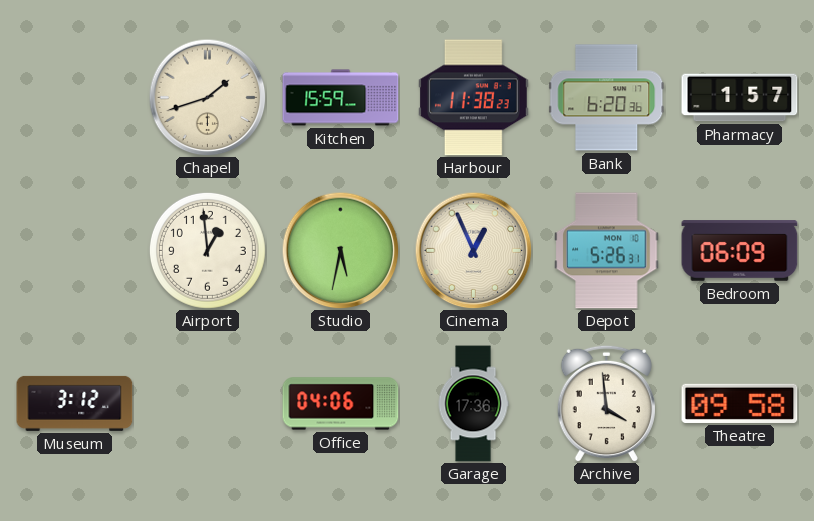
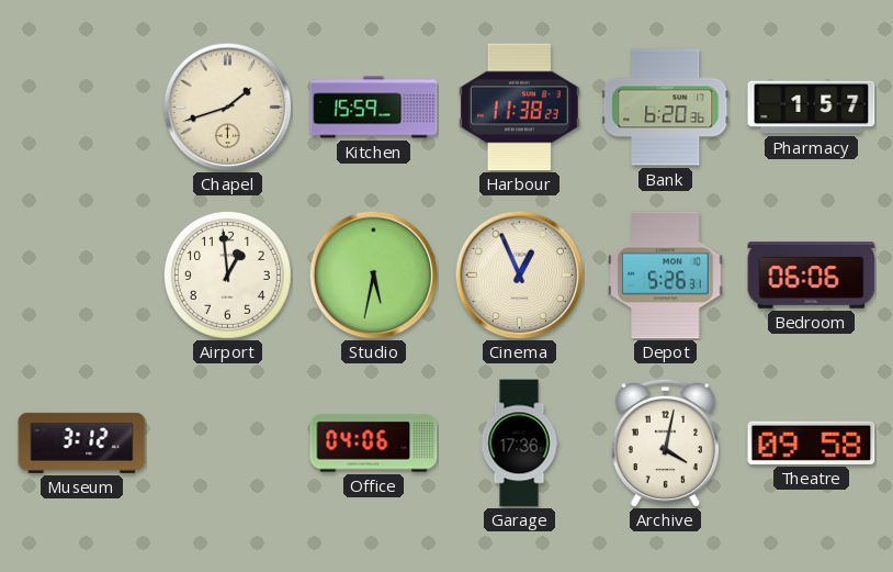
Bedroom: 06:09 -> 06:06 (812, 276)
Archive: 3:59 -> 4:02 (665, 442)
